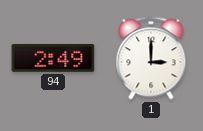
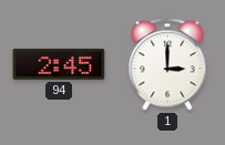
94: 2:49 -> 2:45 (59, 64)
